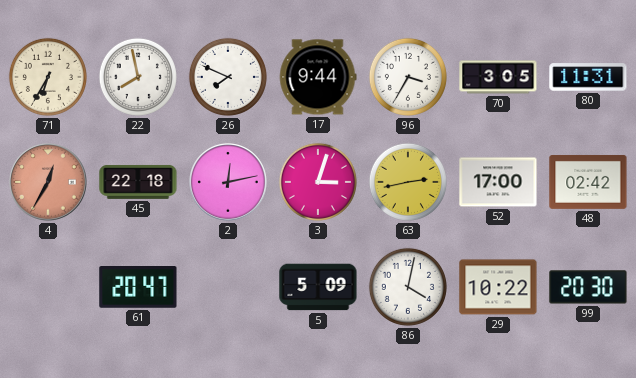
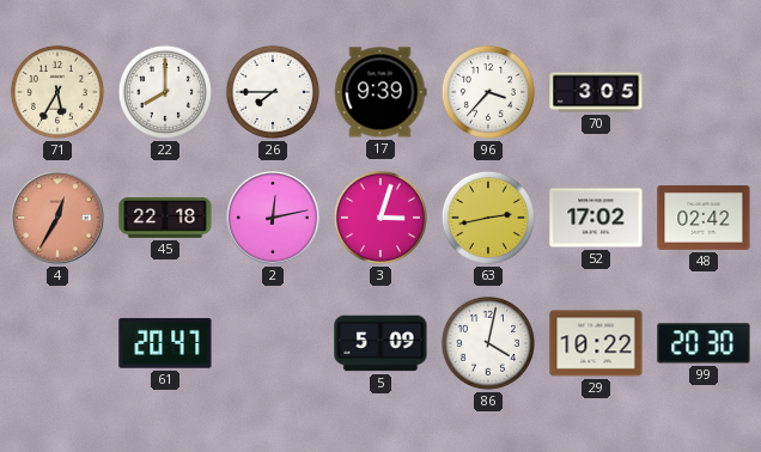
71: 6:35 -> 5:35 (57, 92)
22: 7:58 -> 8:00 (165, 92)
26: 7:49 -> 7:45 (273, 92)
17: 9:44 -> 9:39 (380, 92)
96: 3:35 -> 3:37 (488, 92)
80: 11:31 -> none (588, 77)
52: 17:00 -> 17:02 (596, 218)
